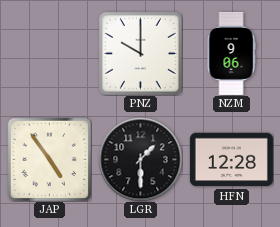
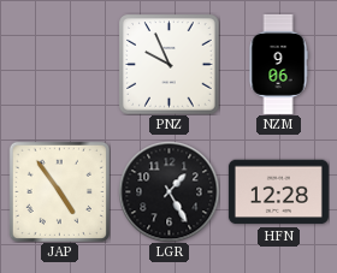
PNZ: 10:00 -> 9:56 (168, 65)
LGR: 1:30 -> 1:25 (168, 191)
